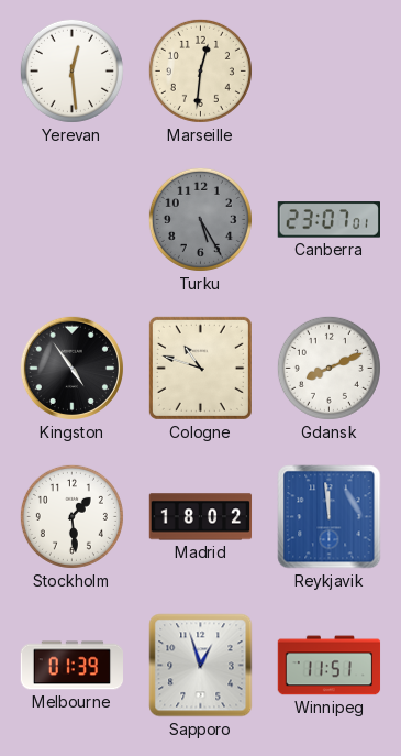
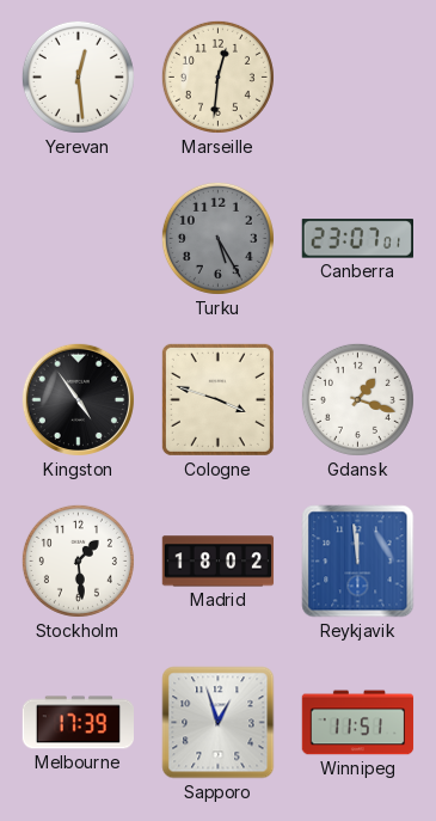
Cologne: 10:48 -> 3:48 (217, 399)
Gdansk: 8:11 -> 1:18 (357, 399)
Melbourne: 01:39 -> 17:39 (79, 723)
